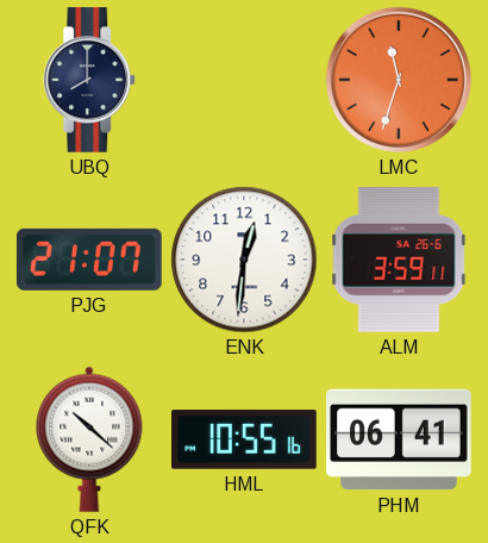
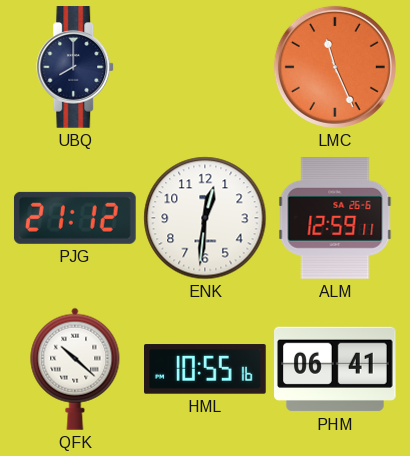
LMC: 11:33 -> 11:26 (335, 67)
PJG: 21:07 -> 21:12 (75, 218)
ALM: 3:59 -> 12:59 (335, 219)
